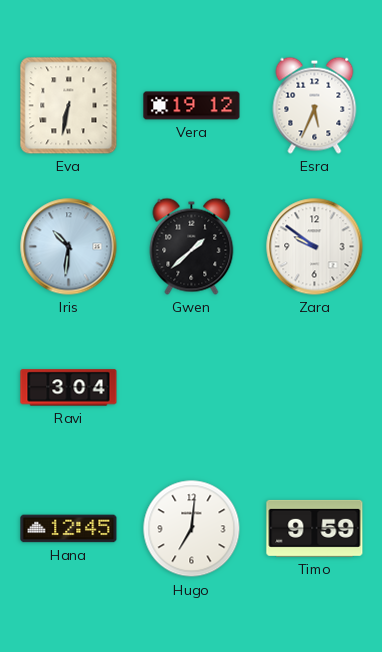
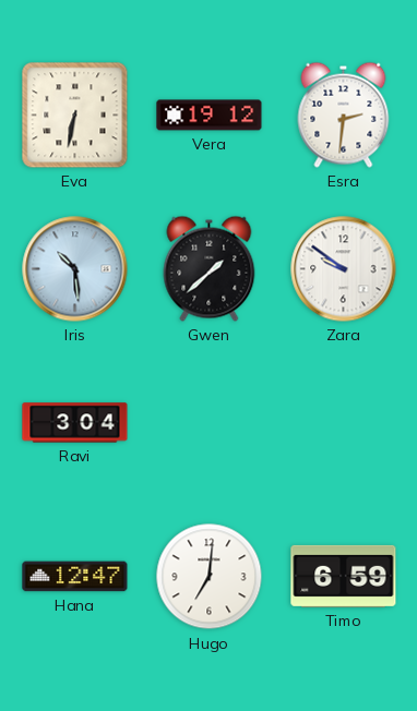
Esra: 5:34 -> 2:31 (344, 115)
Iris: 10:31 -> 10:29 (75, 269)
Hana: 12:45 -> 12:47 (75, 577)
Timo: 9:59 -> 6:59 (344, 576)
